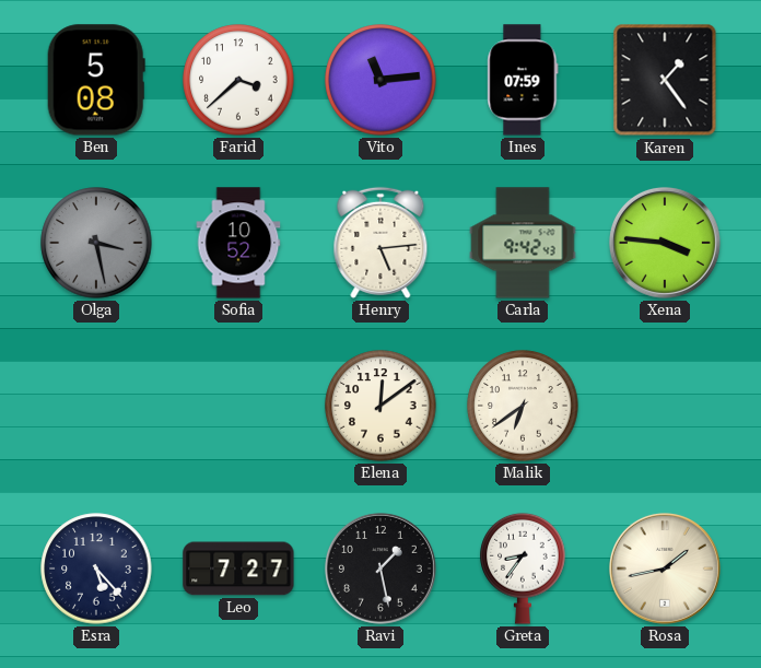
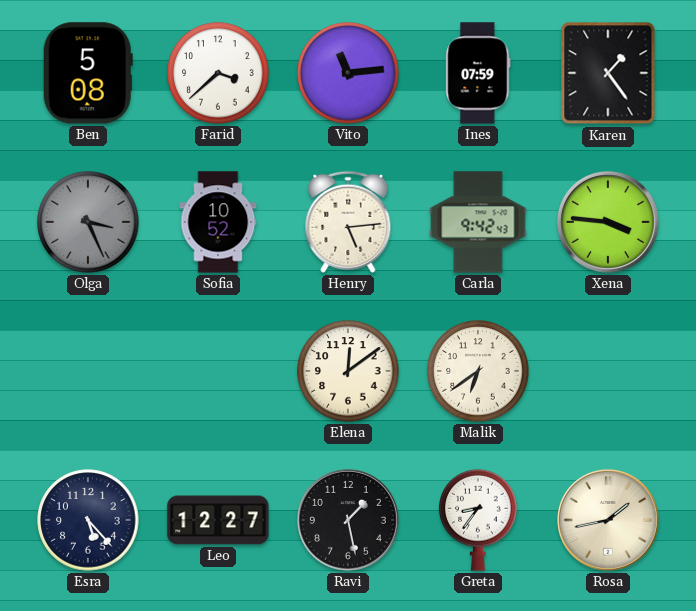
Olga: 3:28 -> 3:26 (88, 222)
Leo: 7:27 -> 12:27 (218, 520)
